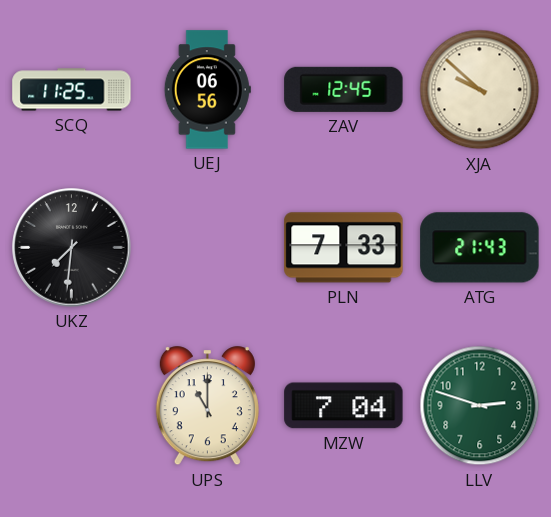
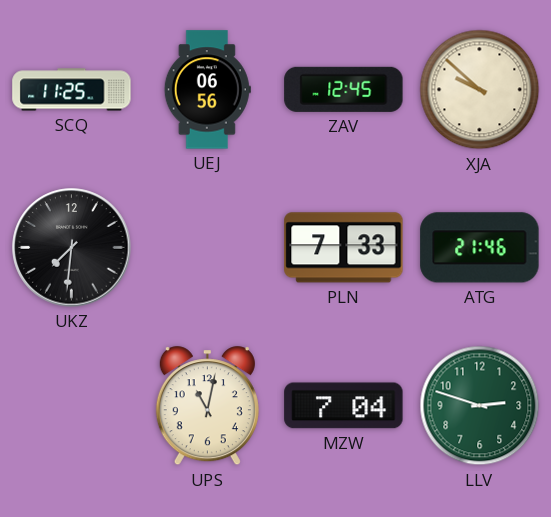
ATG: 21:43 -> 21:46 (480, 248)
UPS: 11:00 -> 11:02 (207, 406)
